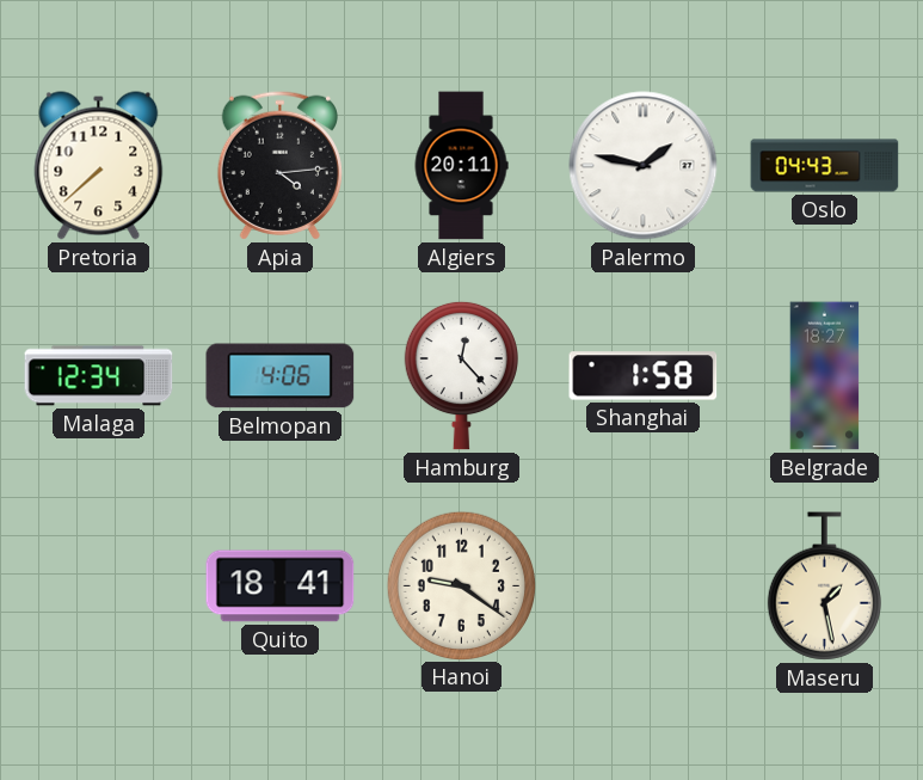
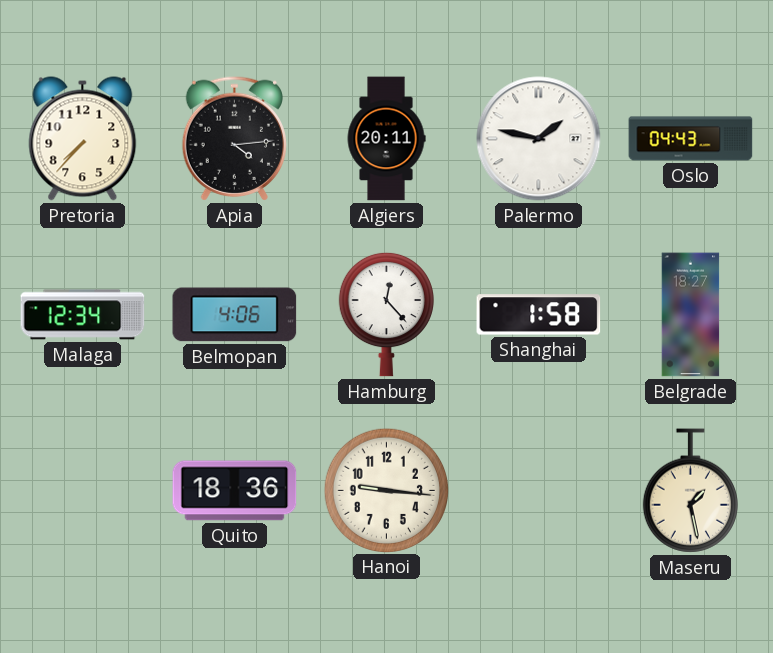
Pretoria: 7:38 -> 7:37 (83, 139)
Quito: 18:41 -> 18:36 (235, 491)
Hanoi: 9:21 -> 9:16 (386, 490)
